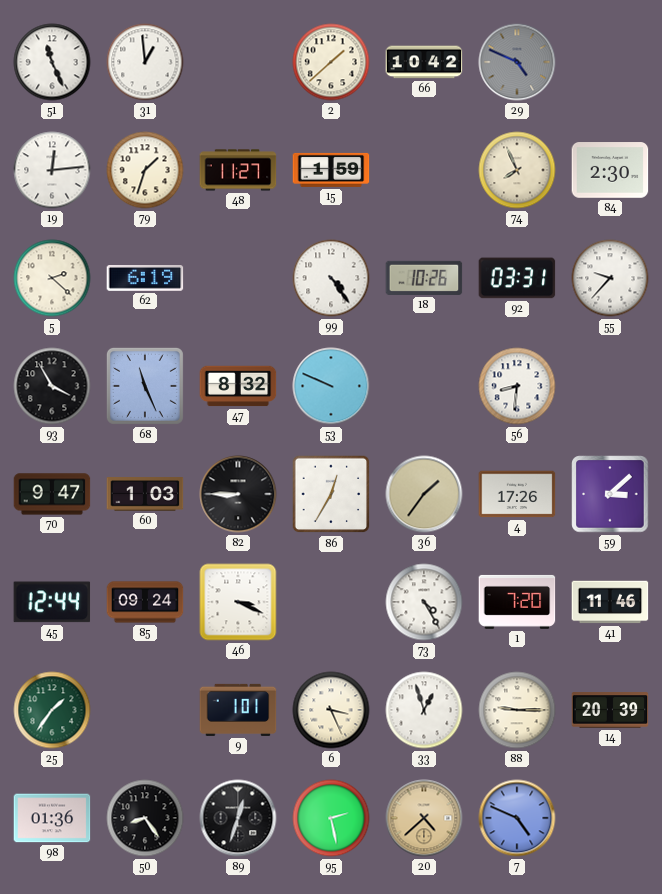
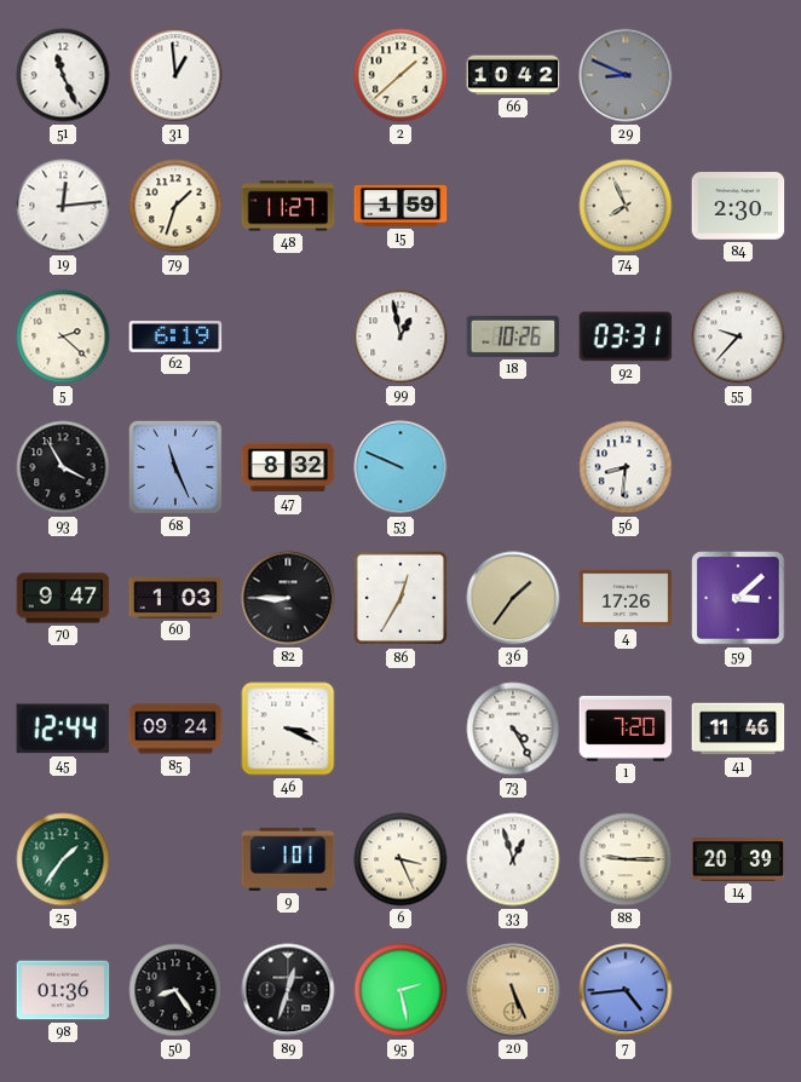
29: 4:49 -> 8:49 (626, 75)
99: 4:24 -> 12:58 (400, 336)
20: 4:38 -> 5:26 (513, 990)
7: 4:49 -> 4:44 (626, 990)
